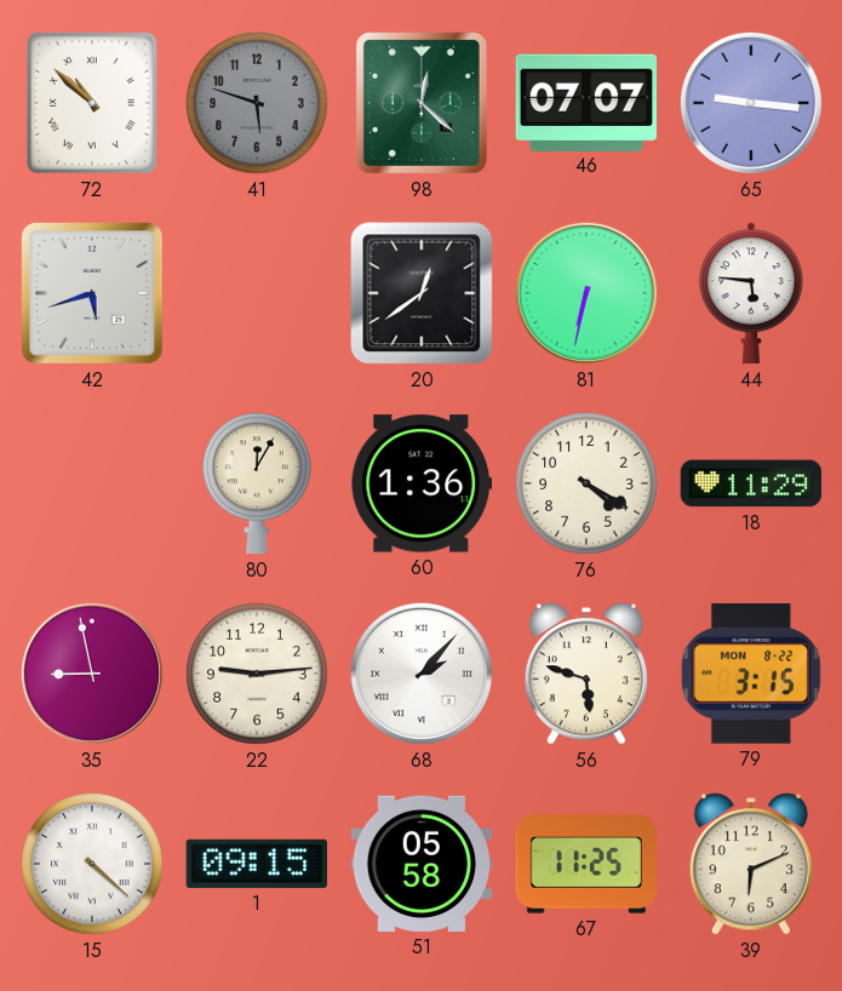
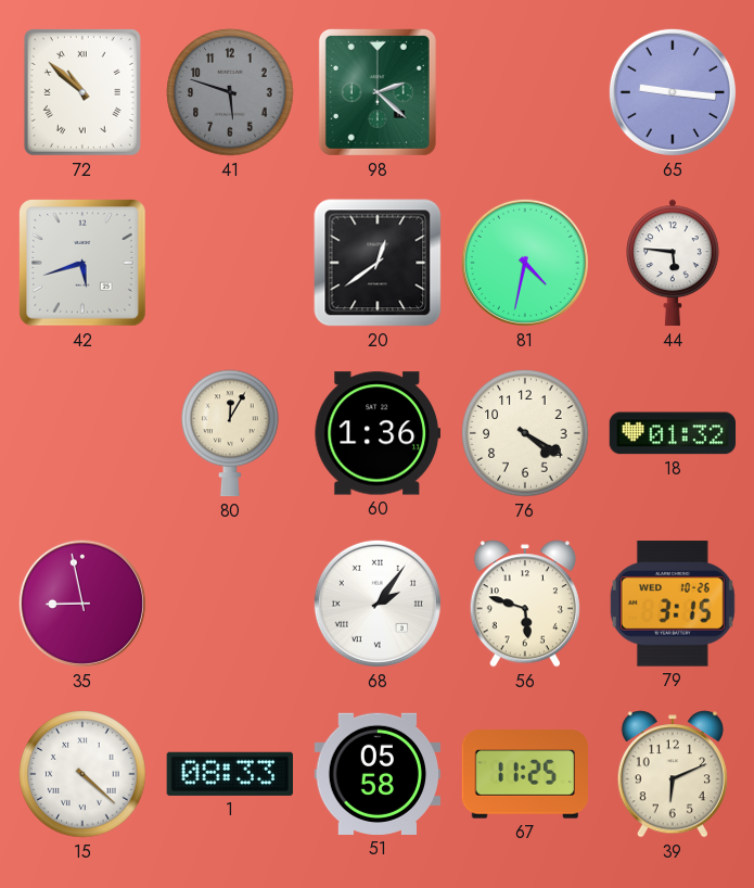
98: 12:22 -> 2:22 (378, 92)
46: 07:07 -> none (586, 102)
81: 6:32 -> 4:32 (525, 263)
18: 11:29 -> 01:32 (673, 433)
22: 9:14 -> none (257, 674)
68: 2:07 -> 2:06 (378, 604)
79 date: MON 8-22 -> WED 10-26 (673, 604)
1: 09:15 -> 08:33 (230, 774)
